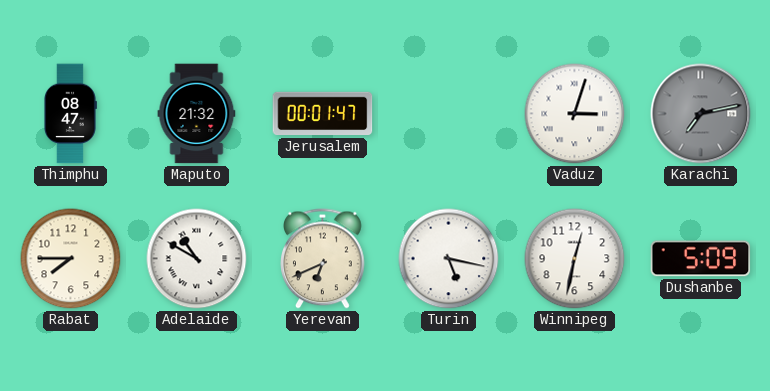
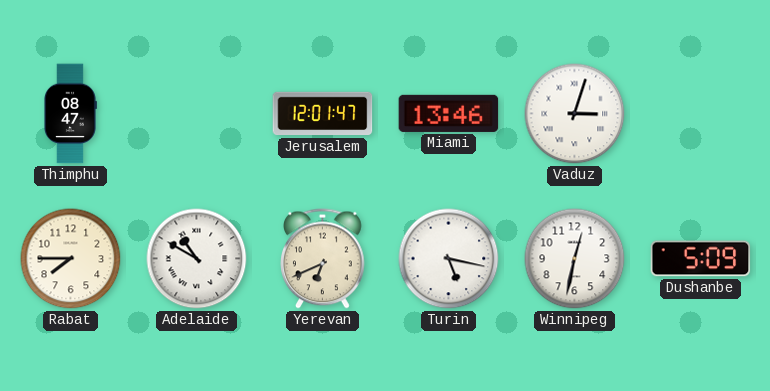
Maputo: 21:32 -> none (197, 114)
Jerusalem: 00:01 -> 12:01 (323, 114)
Miami: none -> 13:46 (449, 113)
Karachi: 7:13 -> none (701, 114)
